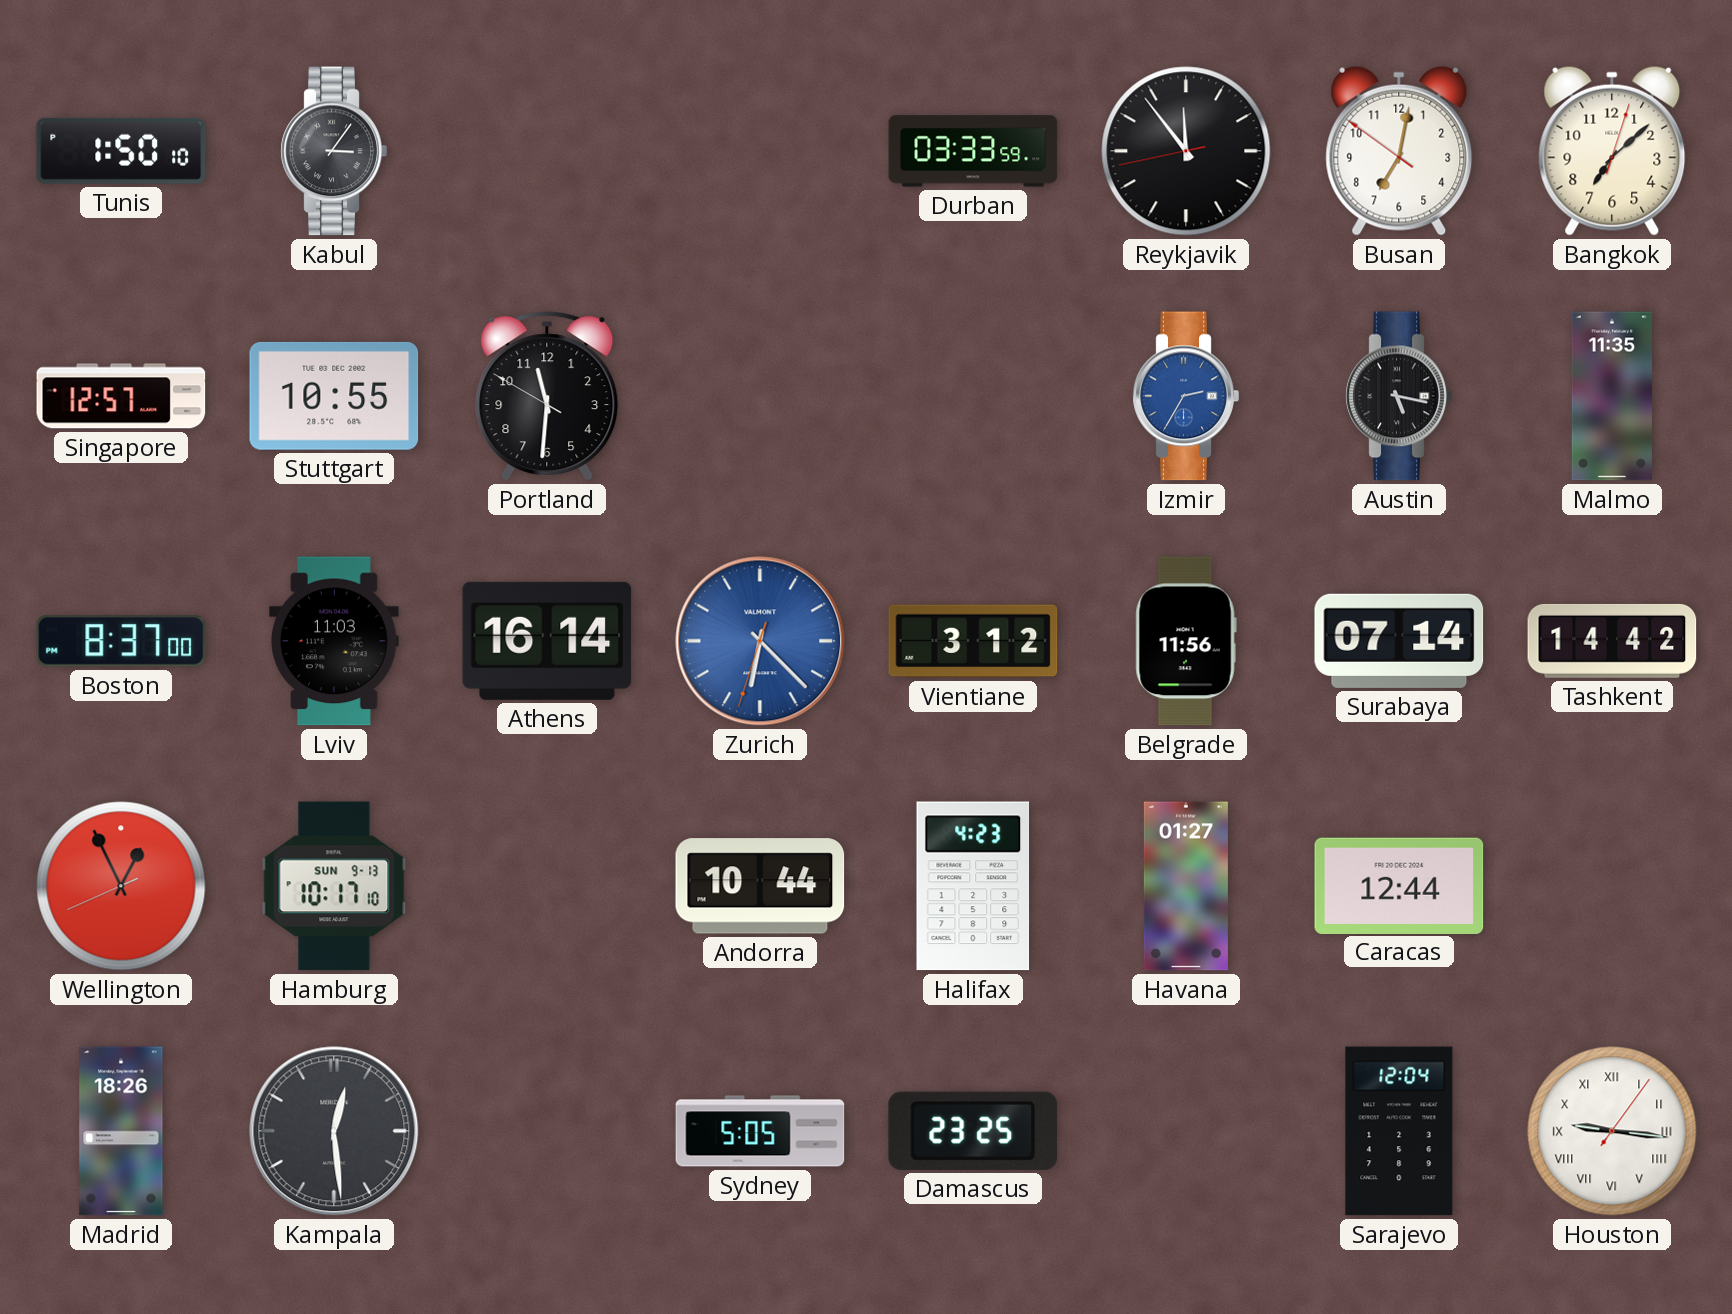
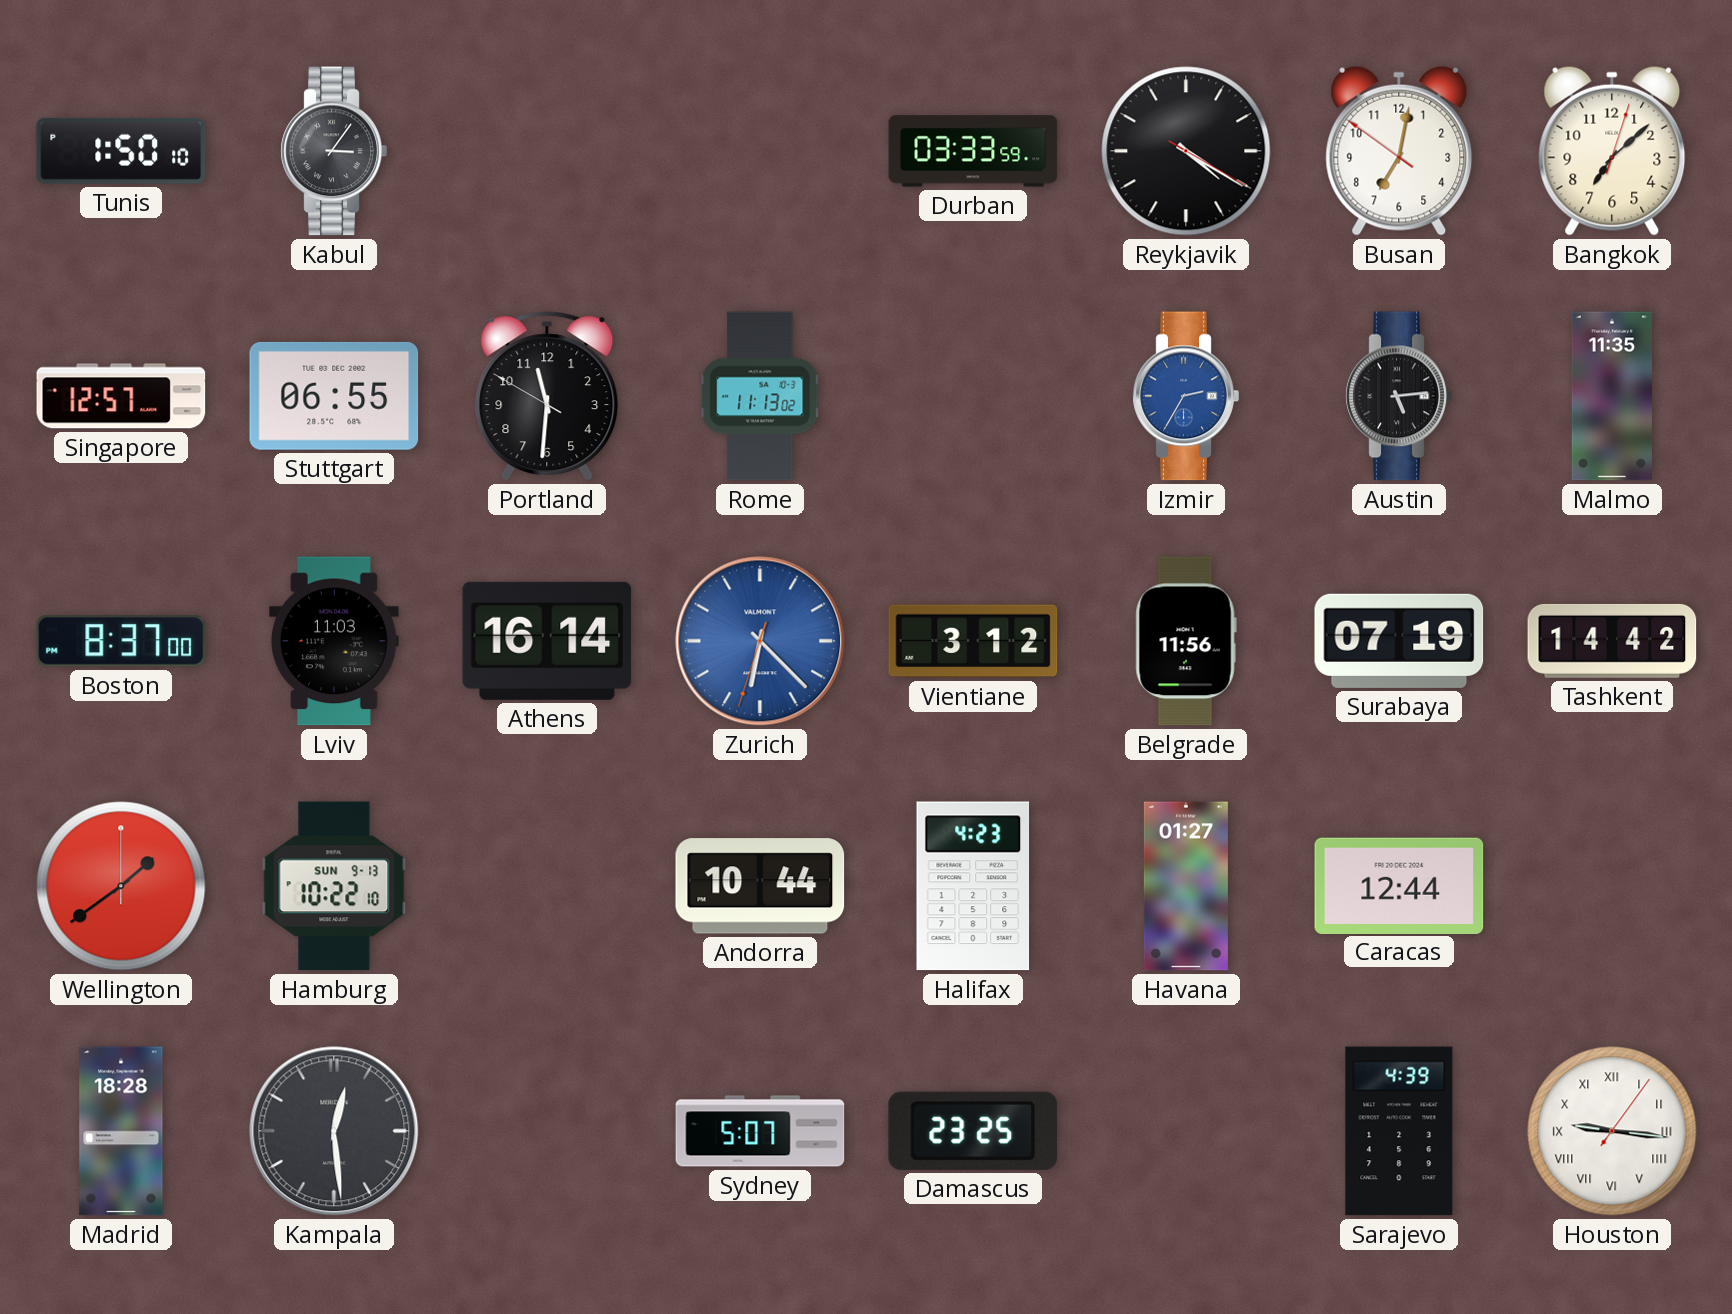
Reykjavik: 11:53 -> 4:20 (1186, 151)
Stuttgart: 10:55 -> 06:55 (334, 396)
Rome: none -> 11:13 (760, 396)
Austin: 5:17 -> 5:14 (1399, 396)
Surabaya: 07:14 -> 07:19 (1399, 641)
Wellington: 12:55 -> 1:39 (121, 886)
Hamburg: 10:17 -> 10:22 (334, 886)
Madrid: 18:26 -> 18:28 (121, 1131)
Sydney: 5:05 -> 5:07 (760, 1131)
Sarajevo: 12:04 -> 4:39 (1399, 1131)
